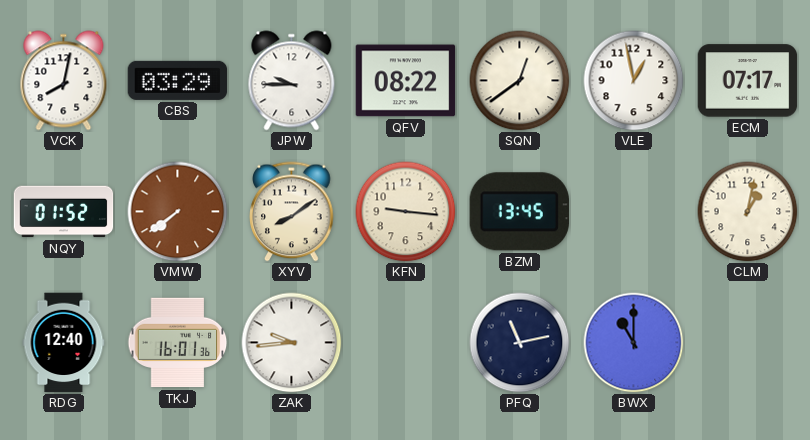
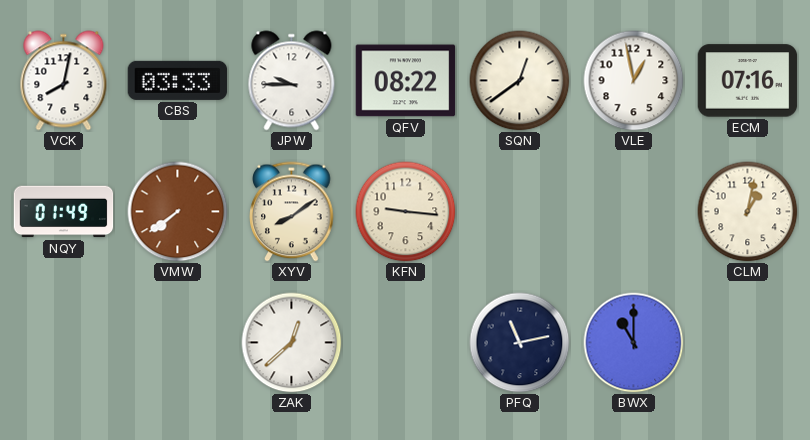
CBS: 03:29 -> 03:33 (178, 80)
ECM: 07:17 -> 07:16 (748, 81)
NQY: 01:52 -> 01:49 (64, 212)
BZM: 13:45 -> none (519, 212)
RDG: 12:40 -> none (64, 343)
TKJ: 16:01 -> none (178, 343)
ZAK: 9:44 -> 12:38 (292, 343)
